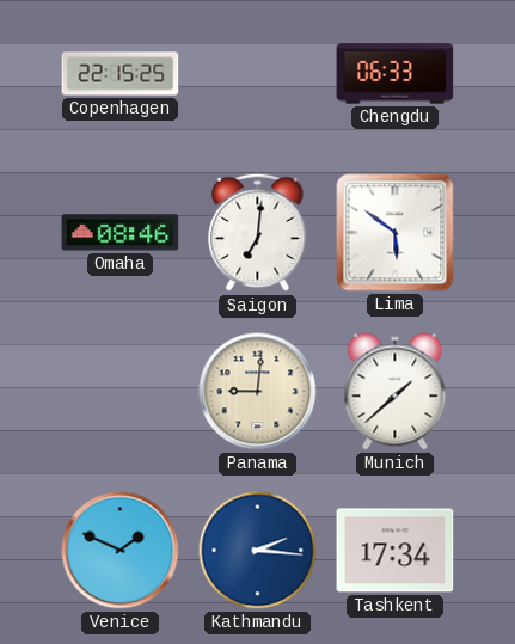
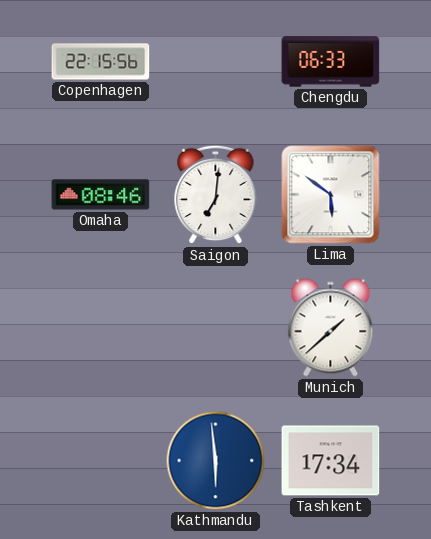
Copenhagen: 22:15:25 -> 22:15:56 (101, 62)
Panama: 9:01 -> none (258, 392)
Venice: 1:49 -> none (121, 551)
Kathmandu: 2:16 -> 5:59 (216, 461)
